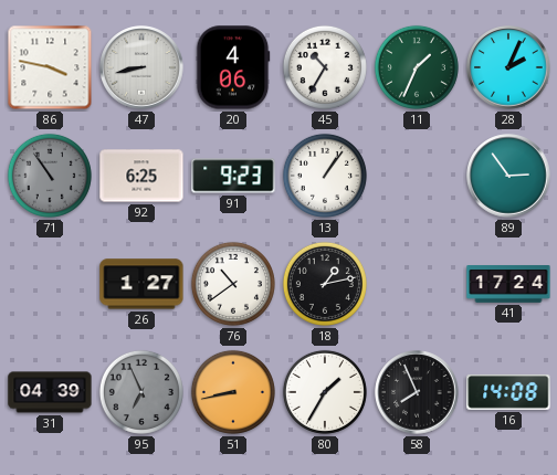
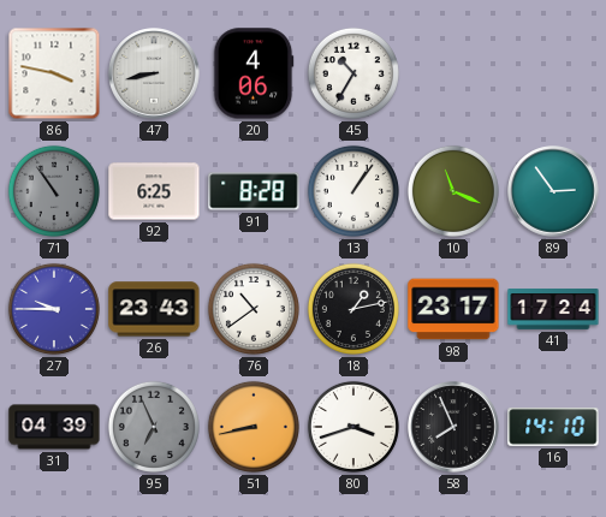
11: 1:34 -> none (417, 67)
28: 2:04 -> none (508, 67)
91: 9:23 -> 8:28 (254, 191)
10: none -> 11:19 (453, 191)
27: none -> 9:45 (54, 309)
26: 1:27 -> 23:43 (154, 309)
98: none -> 23:17 (453, 309)
80: 1:35 -> 3:42 (353, 427)
16: 14:08 -> 14:10 (553, 428)
